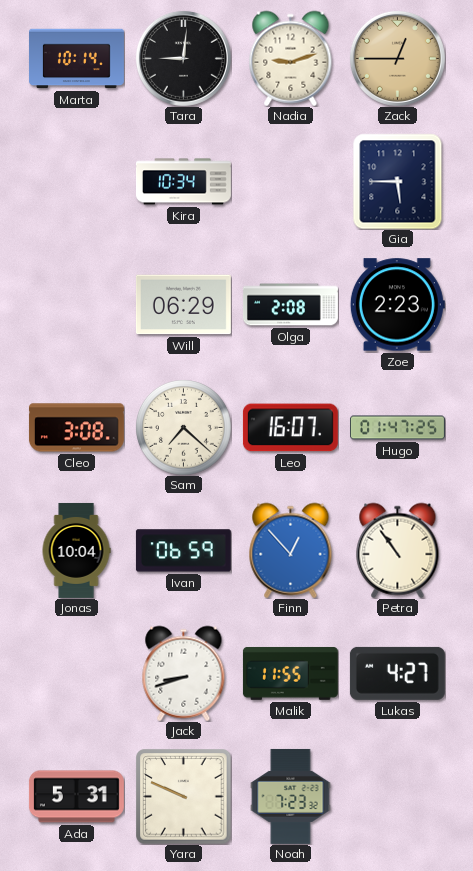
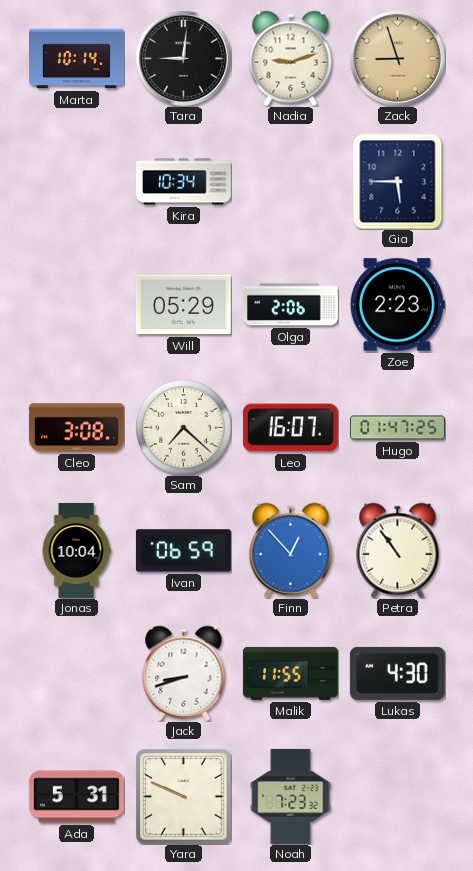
Zack: 12:45 -> 8:57 (397, 58)
Will: 06:29 -> 05:29 (183, 305)
Olga: 2:08 -> 2:06 (290, 305)
Lukas: 4:27 -> 4:30 (397, 673)
